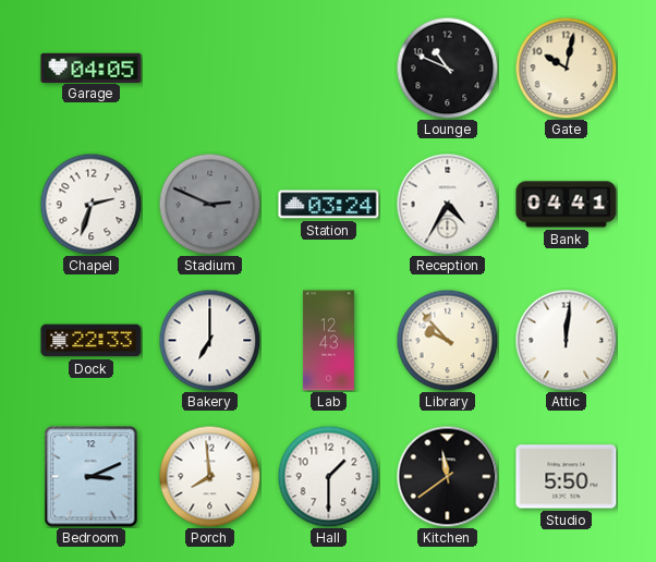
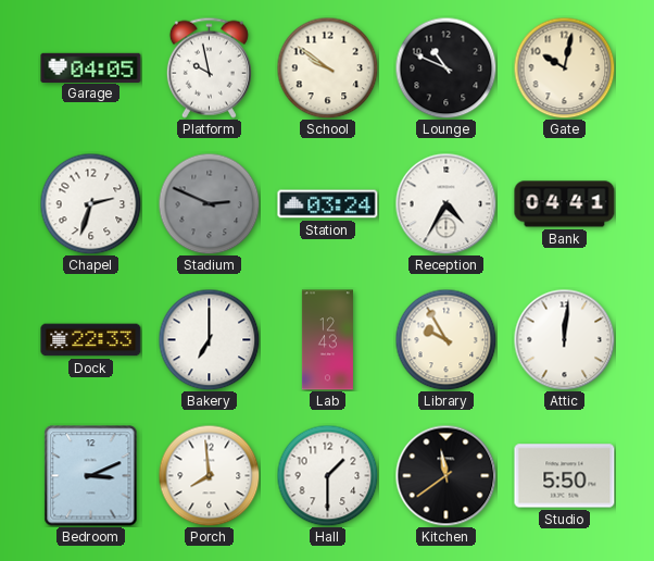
Platform: none -> 9:58 (209, 67)
School: none -> 9:51 (327, 67)
Library: 9:53 -> 9:55 (445, 339)
